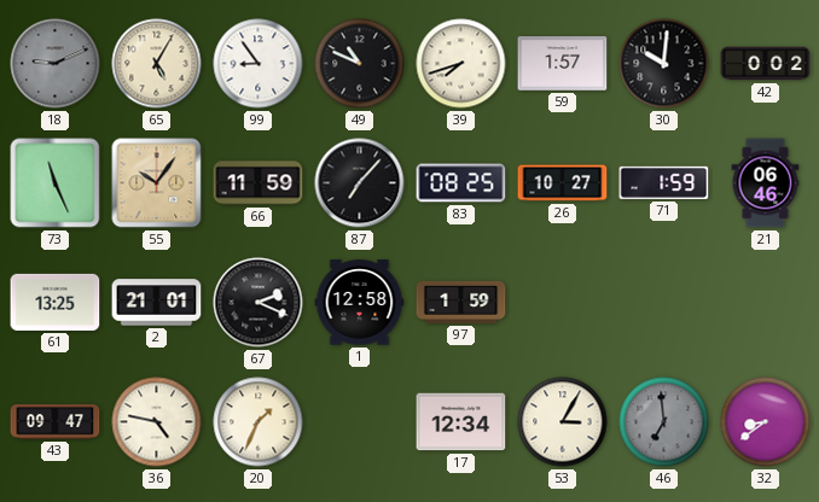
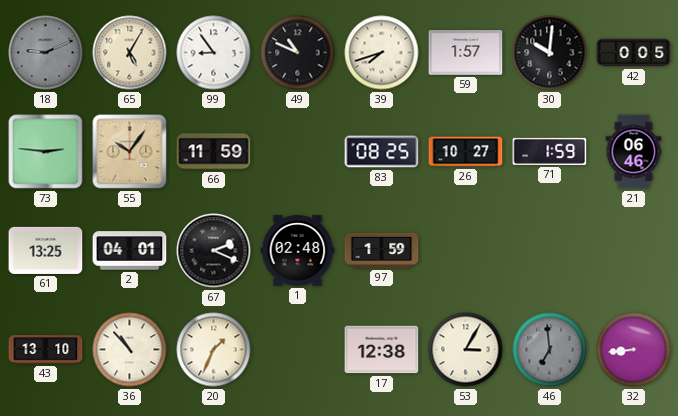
42: 0:02 -> 0:05 (634, 53)
73: 11:26 -> 2:46 (46, 152)
87: 7:07 -> none (360, 183)
2: 21:01 -> 04:01 (130, 251)
1: 12:58 -> 02:48 (298, 251)
43: 09:47 -> 13:10 (46, 350)
36: 4:47 -> 10:53 (130, 350)
17: 12:34 -> 12:38 (382, 350)
32: 8:39 -> 8:44 (634, 350)
